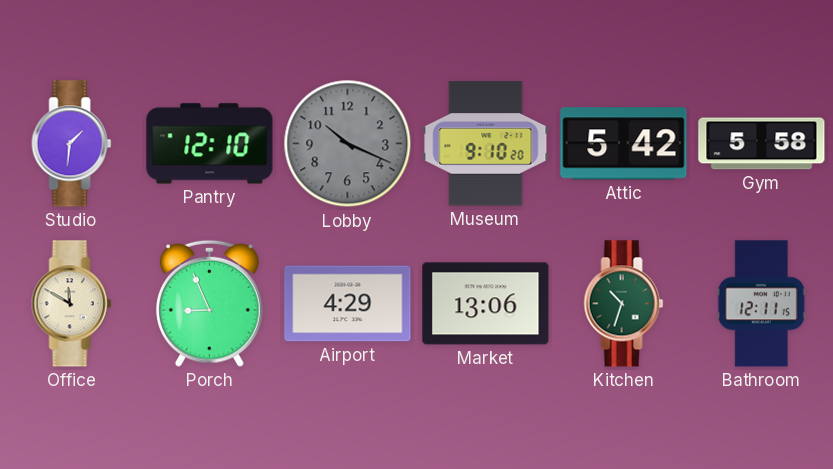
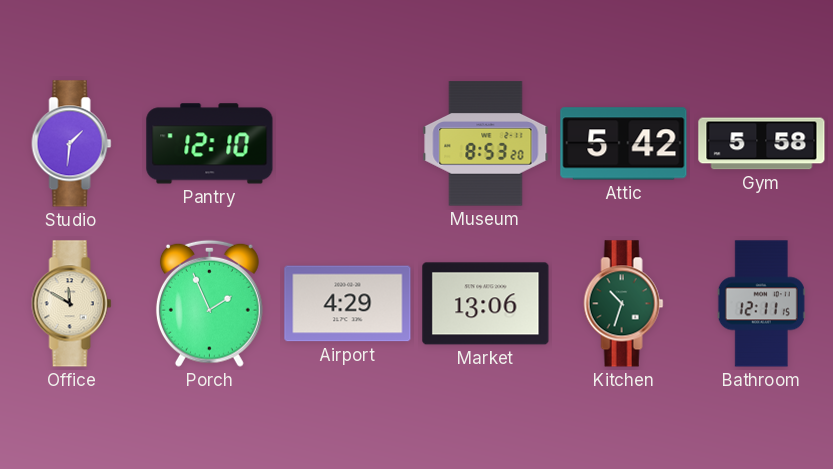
Lobby: 10:19 -> none (348, 144)
Museum: 9:10 -> 8:53 (486, 144)
Porch: 8:56 -> 1:56 (209, 303)
